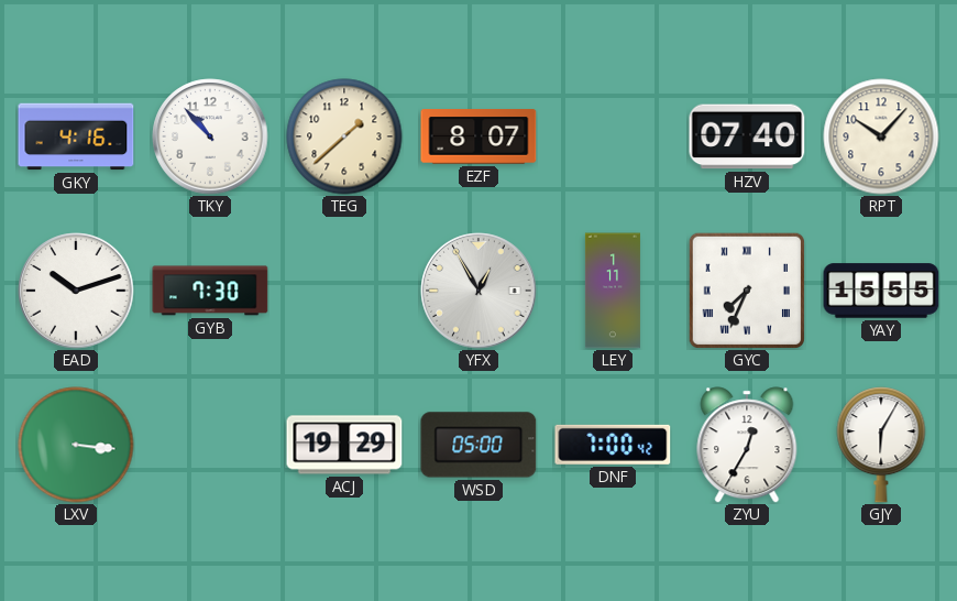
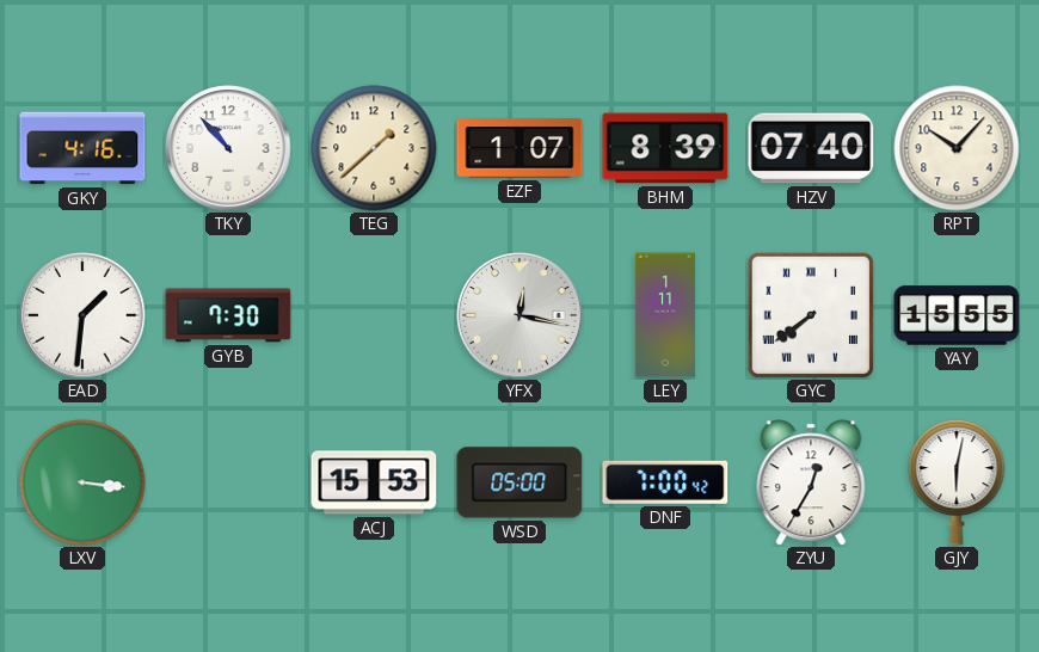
EZF: 8:07 -> 1:07 (519, 148)
BHM: none -> 8:39 (665, 148)
EAD: 10:12 -> 1:31 (82, 315)
YFX: 12:55 -> 12:17 (519, 315)
GYC: 7:34 -> 7:39 (810, 314)
ACJ: 19:29 -> 15:53 (374, 482)
GJY: 6:05 -> 6:02 (957, 482)
